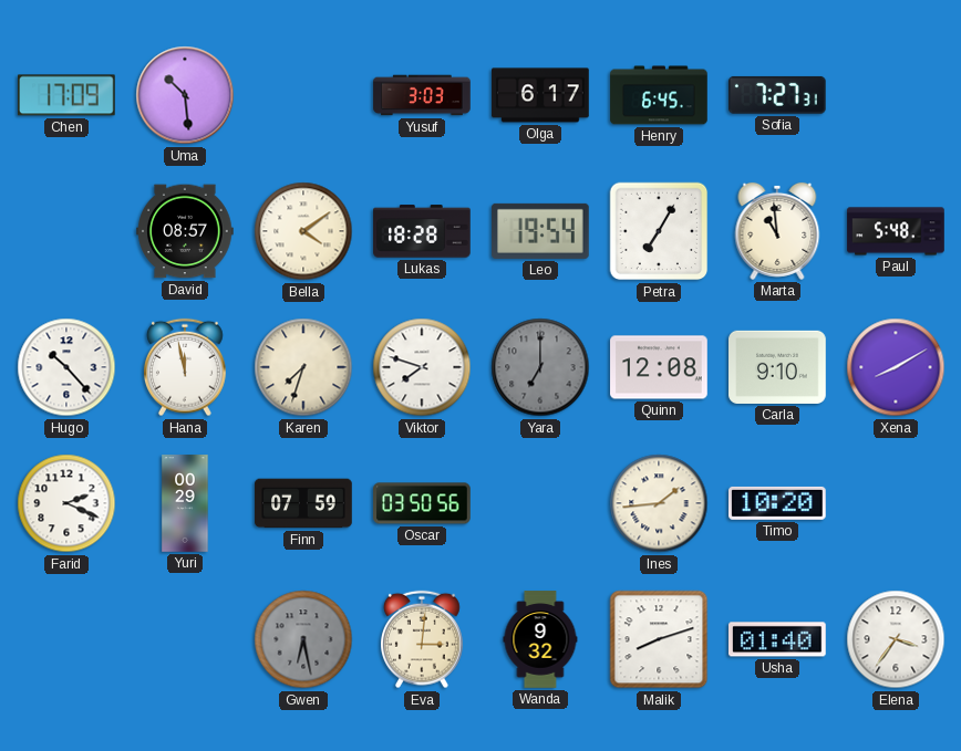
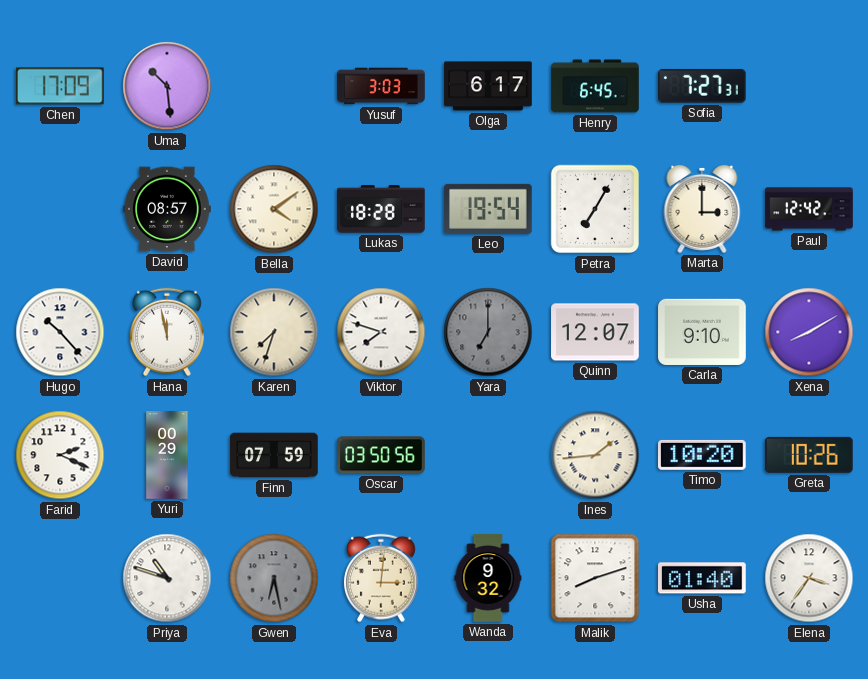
Marta: 10:59 -> 3:00 (702, 209)
Paul: 5:48 -> 12:42 (809, 209)
Quinn: 12:08 -> 12:07 (595, 332)
Greta: none -> 10:26 (809, 455)
Priya: none -> 10:48 (167, 578)
